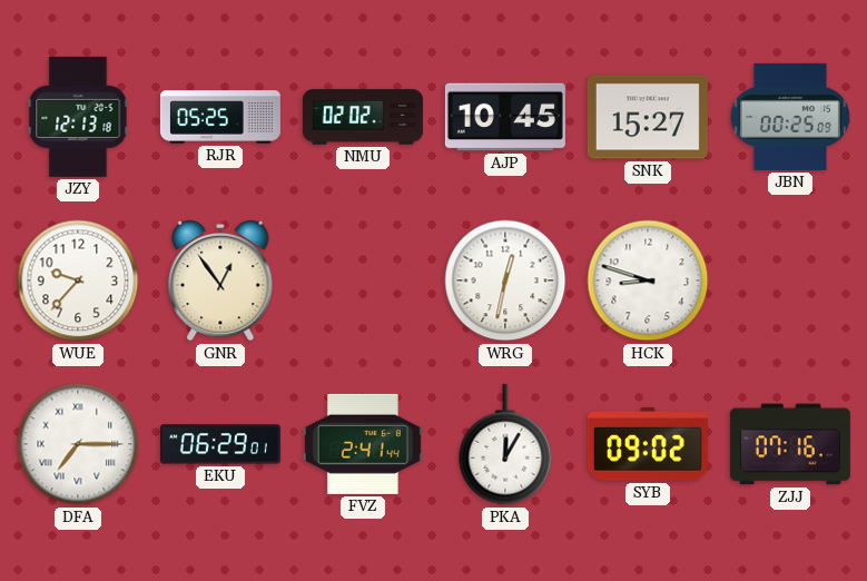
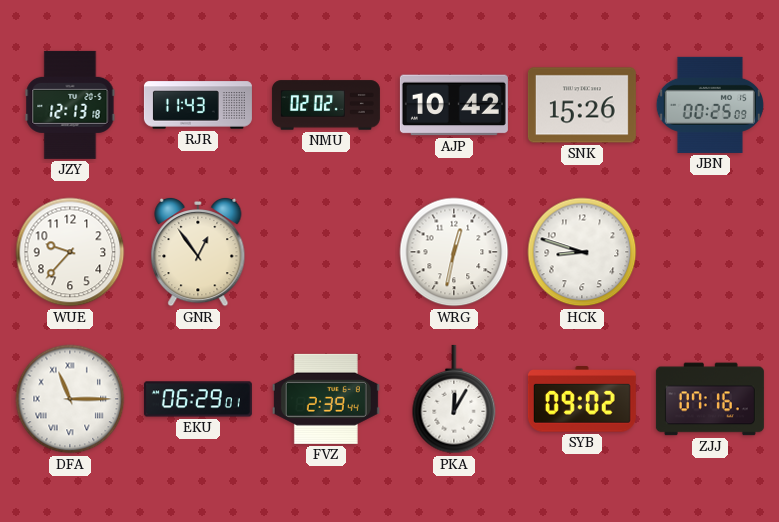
RJR: 05:25 -> 11:43 (198, 105)
AJP: 10:45 -> 10:42 (454, 105)
SNK: 15:27 -> 15:26 (582, 105)
DFA: 7:15 -> 11:15 (70, 399)
FVZ: 2:41 -> 2:39 (326, 399)
